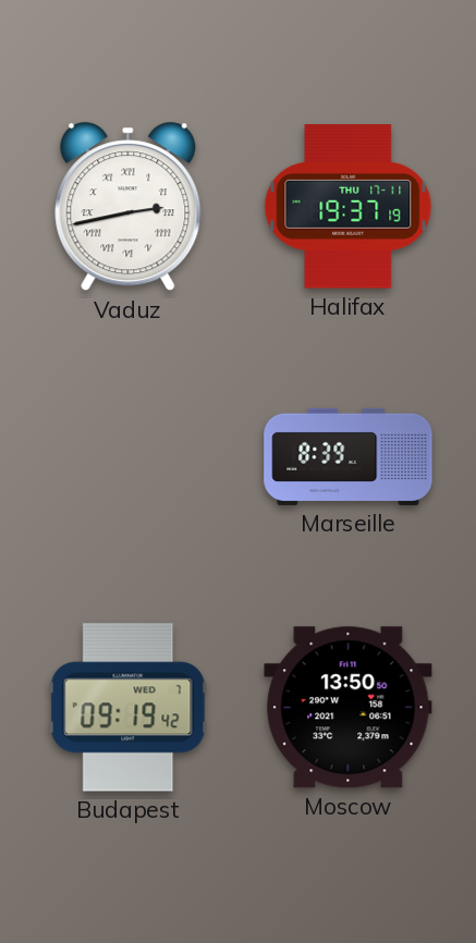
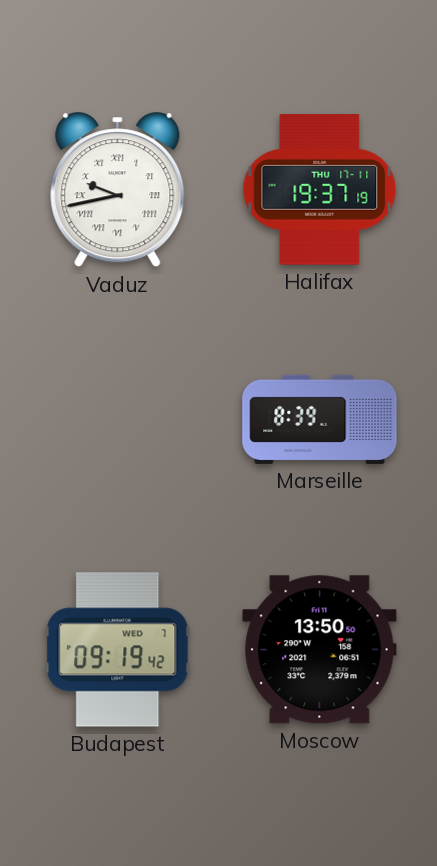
Vaduz: 2:43 -> 9:43 (118, 190)
